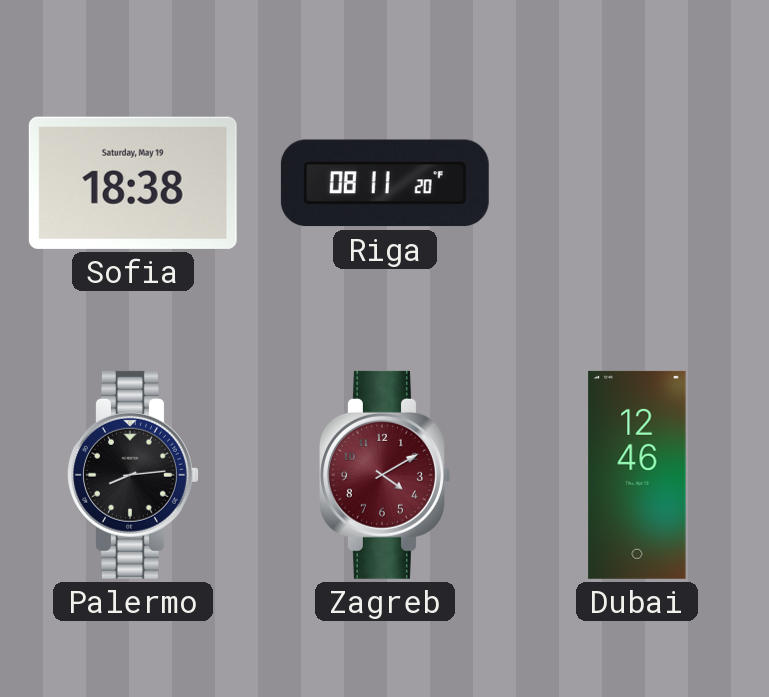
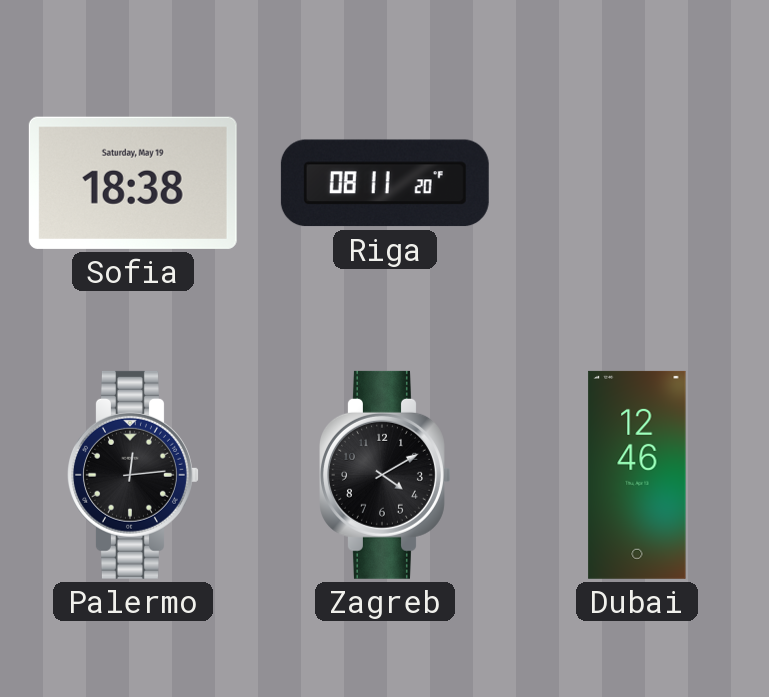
Palermo: 8:14 -> 12:14 (134, 475)
Zagreb dial: burgundy -> black (386, 475)
